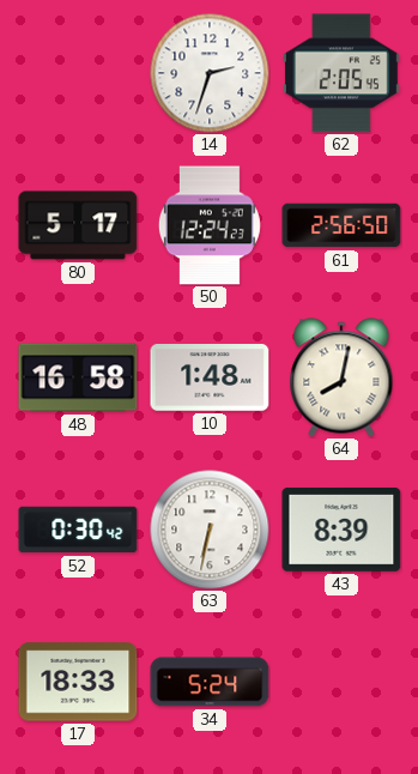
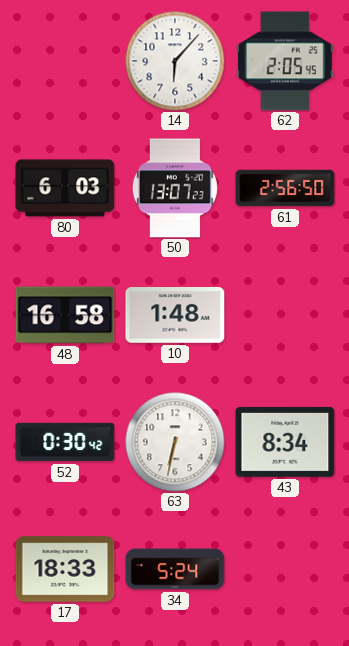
14: 2:33 -> 6:07 (175, 61)
80: 5:17 -> 6:03 (65, 188)
50: 12:24 -> 13:07 (175, 188)
64: 8:02 -> none (341, 377)
43: 8:39 -> 8:34 (285, 442)
